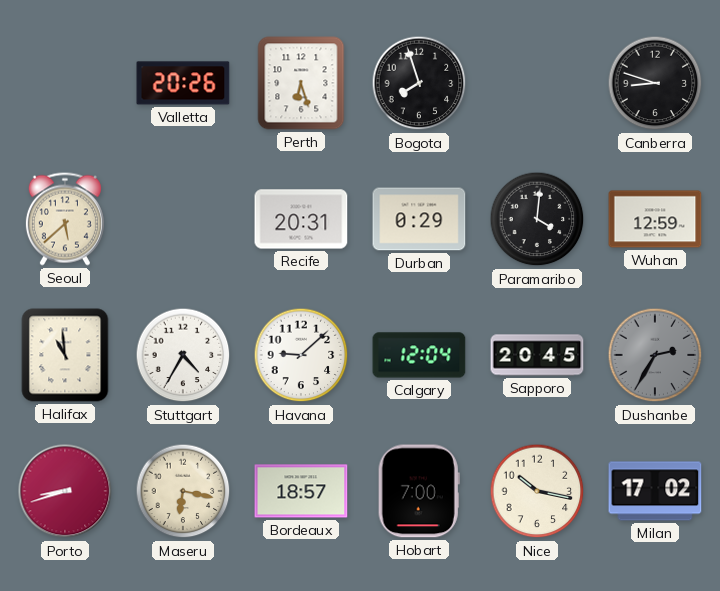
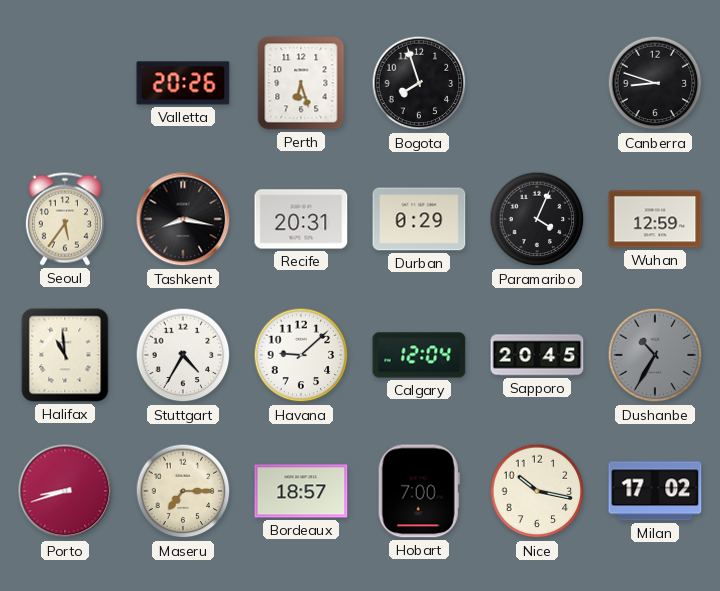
Seoul: 5:38 -> 5:36 (65, 219)
Tashkent: none -> 8:17 (183, 219)
Paramaribo: 4:01 -> 4:04 (537, 219)
Dushanbe: 2:35 -> 10:35 (655, 355)
Maseru: 6:17 -> 7:15 (183, 491)
